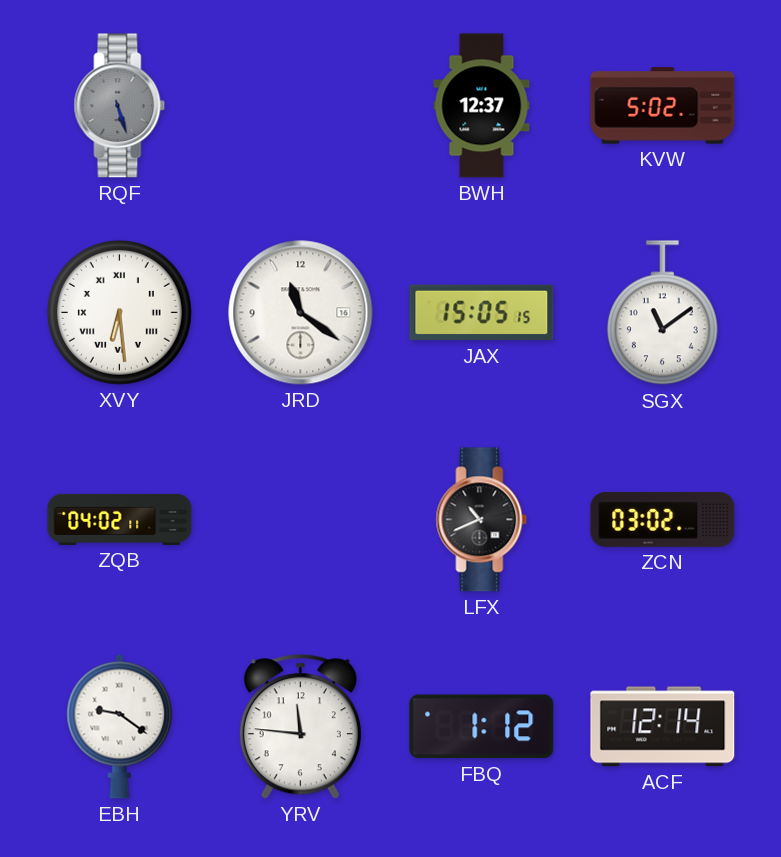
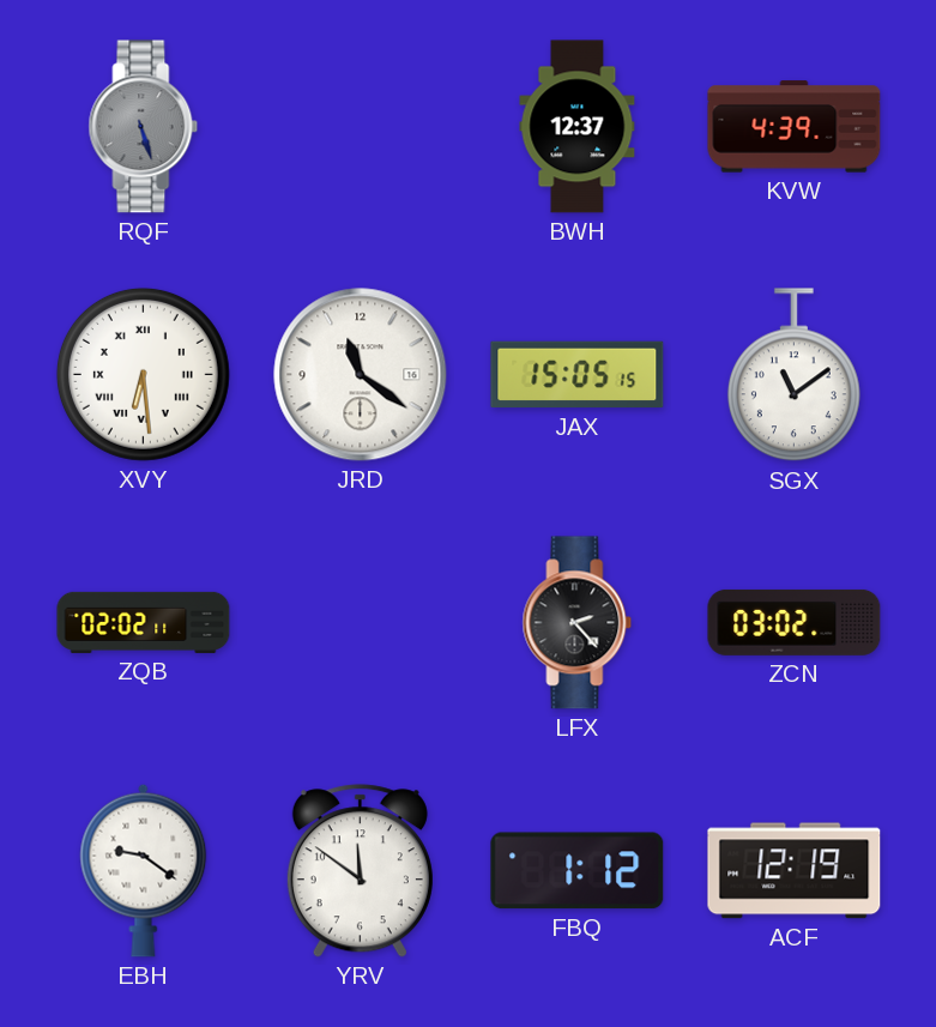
KVW: 5:02 -> 4:39 (795, 127)
ZQB: 04:02 -> 02:02 (144, 622)
LFX: 10:41 -> 2:23 (578, 623)
YRV: 11:46 -> 11:51 (360, 871)
ACF: 12:14 -> 12:19 (795, 871)
